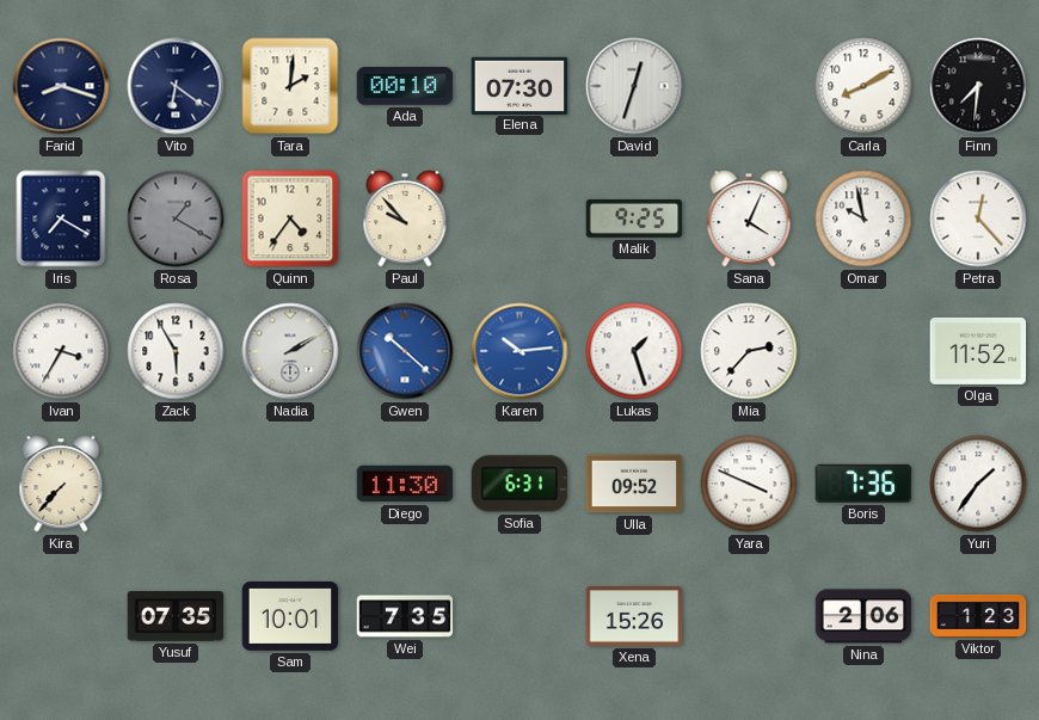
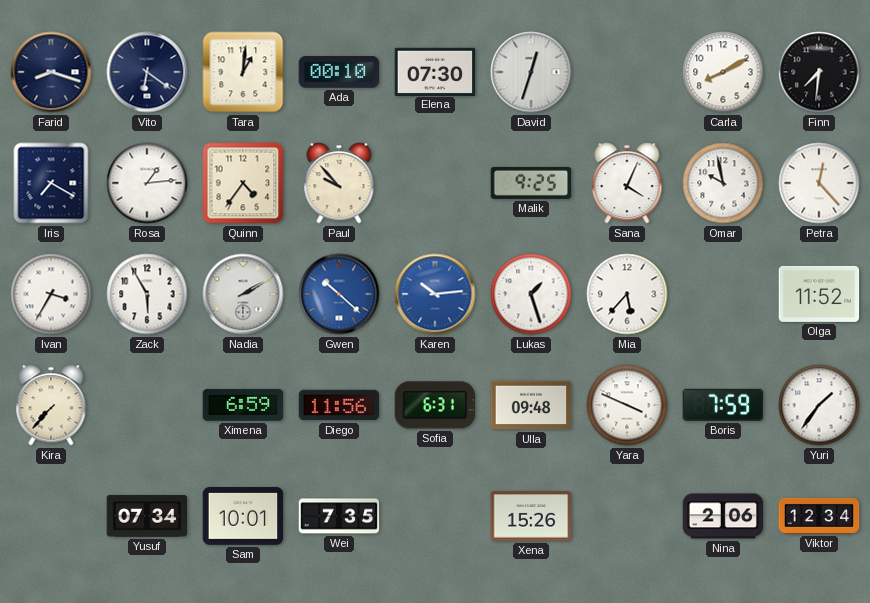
Tara: 2:01 -> 1:01 (243, 72)
Rosa: 1:20 -> 1:14 (147, 183)
Rosa dial: grey -> white (147, 183)
Mia: 2:37 -> 5:37 (627, 294)
Ximena: none -> 6:59 (243, 405)
Diego: 11:30 -> 11:56 (339, 405)
Ulla: 09:52 -> 09:48 (531, 405)
Boris: 7:36 -> 7:59 (723, 405)
Yusuf: 07:35 -> 07:34 (147, 516)
Viktor: 1:23 -> 12:34 (819, 516)
